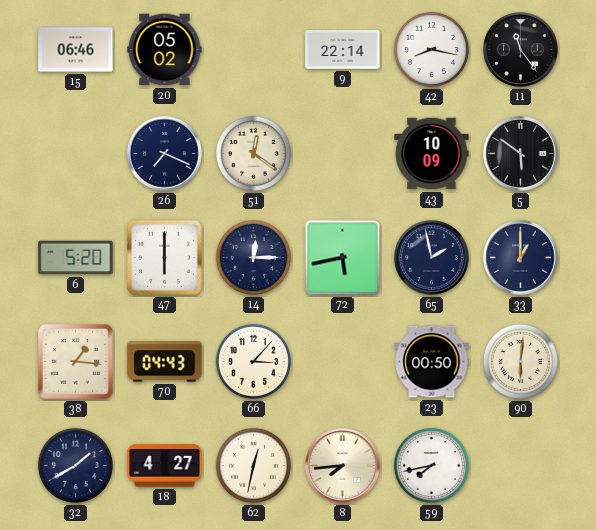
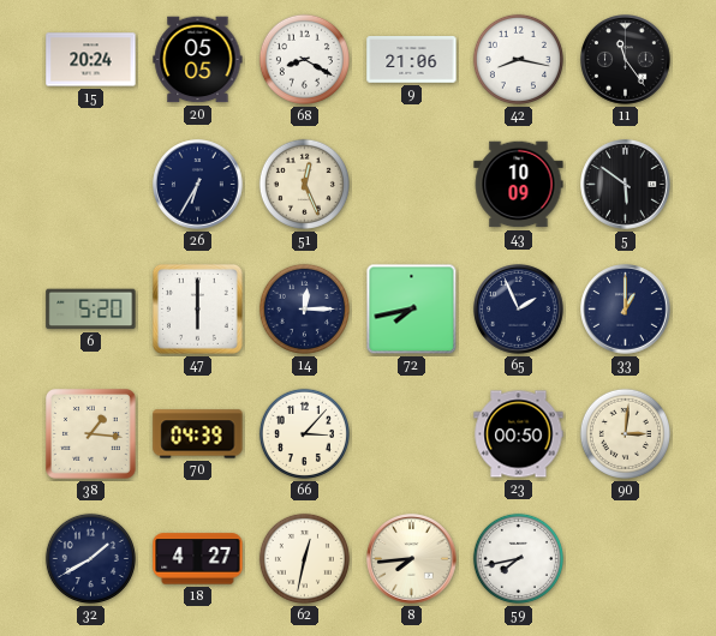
15: 06:46 -> 20:24 (91, 60)
20: 05:02 -> 05:05 (198, 60)
68: none -> 8:20 (304, 59)
9: 22:14 -> 21:06 (412, 60)
26: 7:19 -> 6:35 (198, 185)
51: 12:21 -> 12:26 (304, 184)
72: 5:43 -> 7:43 (412, 310)
65: 1:58 -> 1:56 (519, 310)
70: 04:43 -> 04:39 (198, 434)
90: 6:01 -> 3:01 (625, 433)
